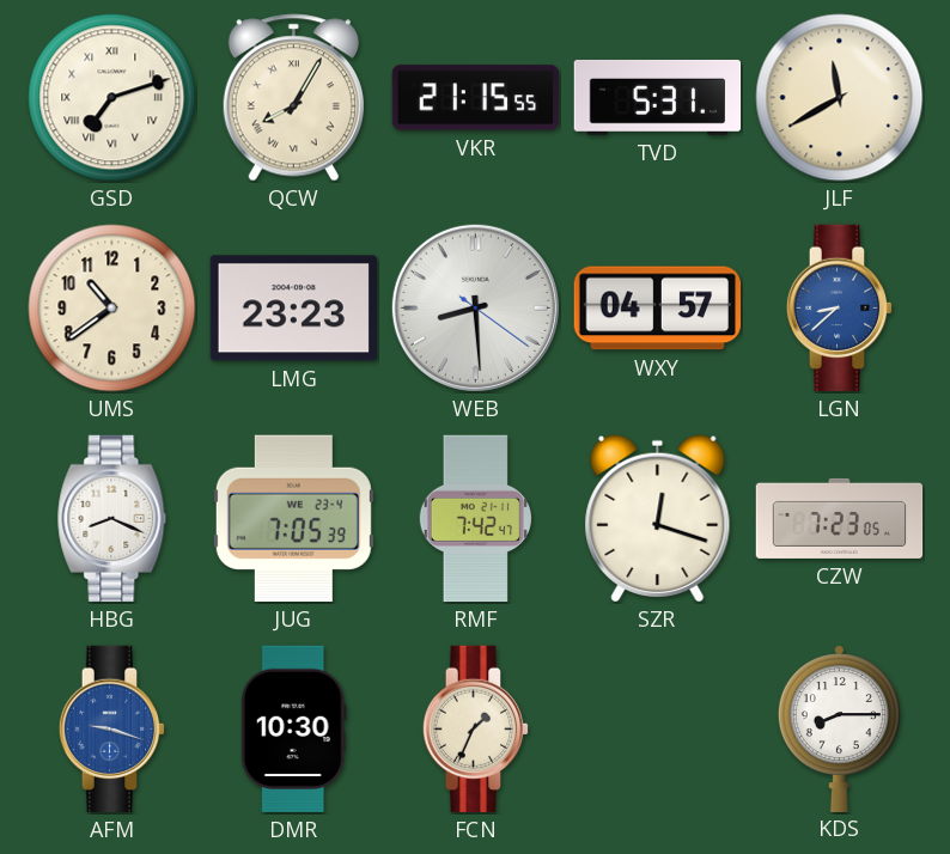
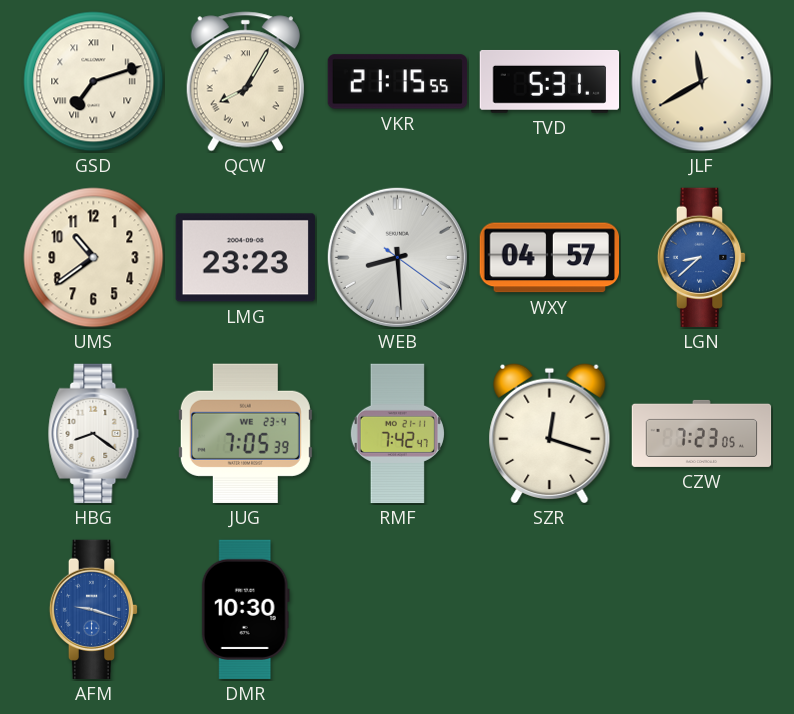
HBG: 8:19 -> 8:21 (94, 434)
FCN: 1:34 -> none (476, 730)
KDS: 8:15 -> none (839, 728)
